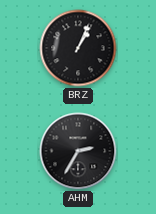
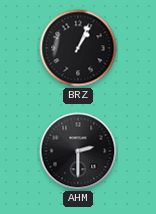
AHM: 2:35 -> 2:30 (78, 151)
